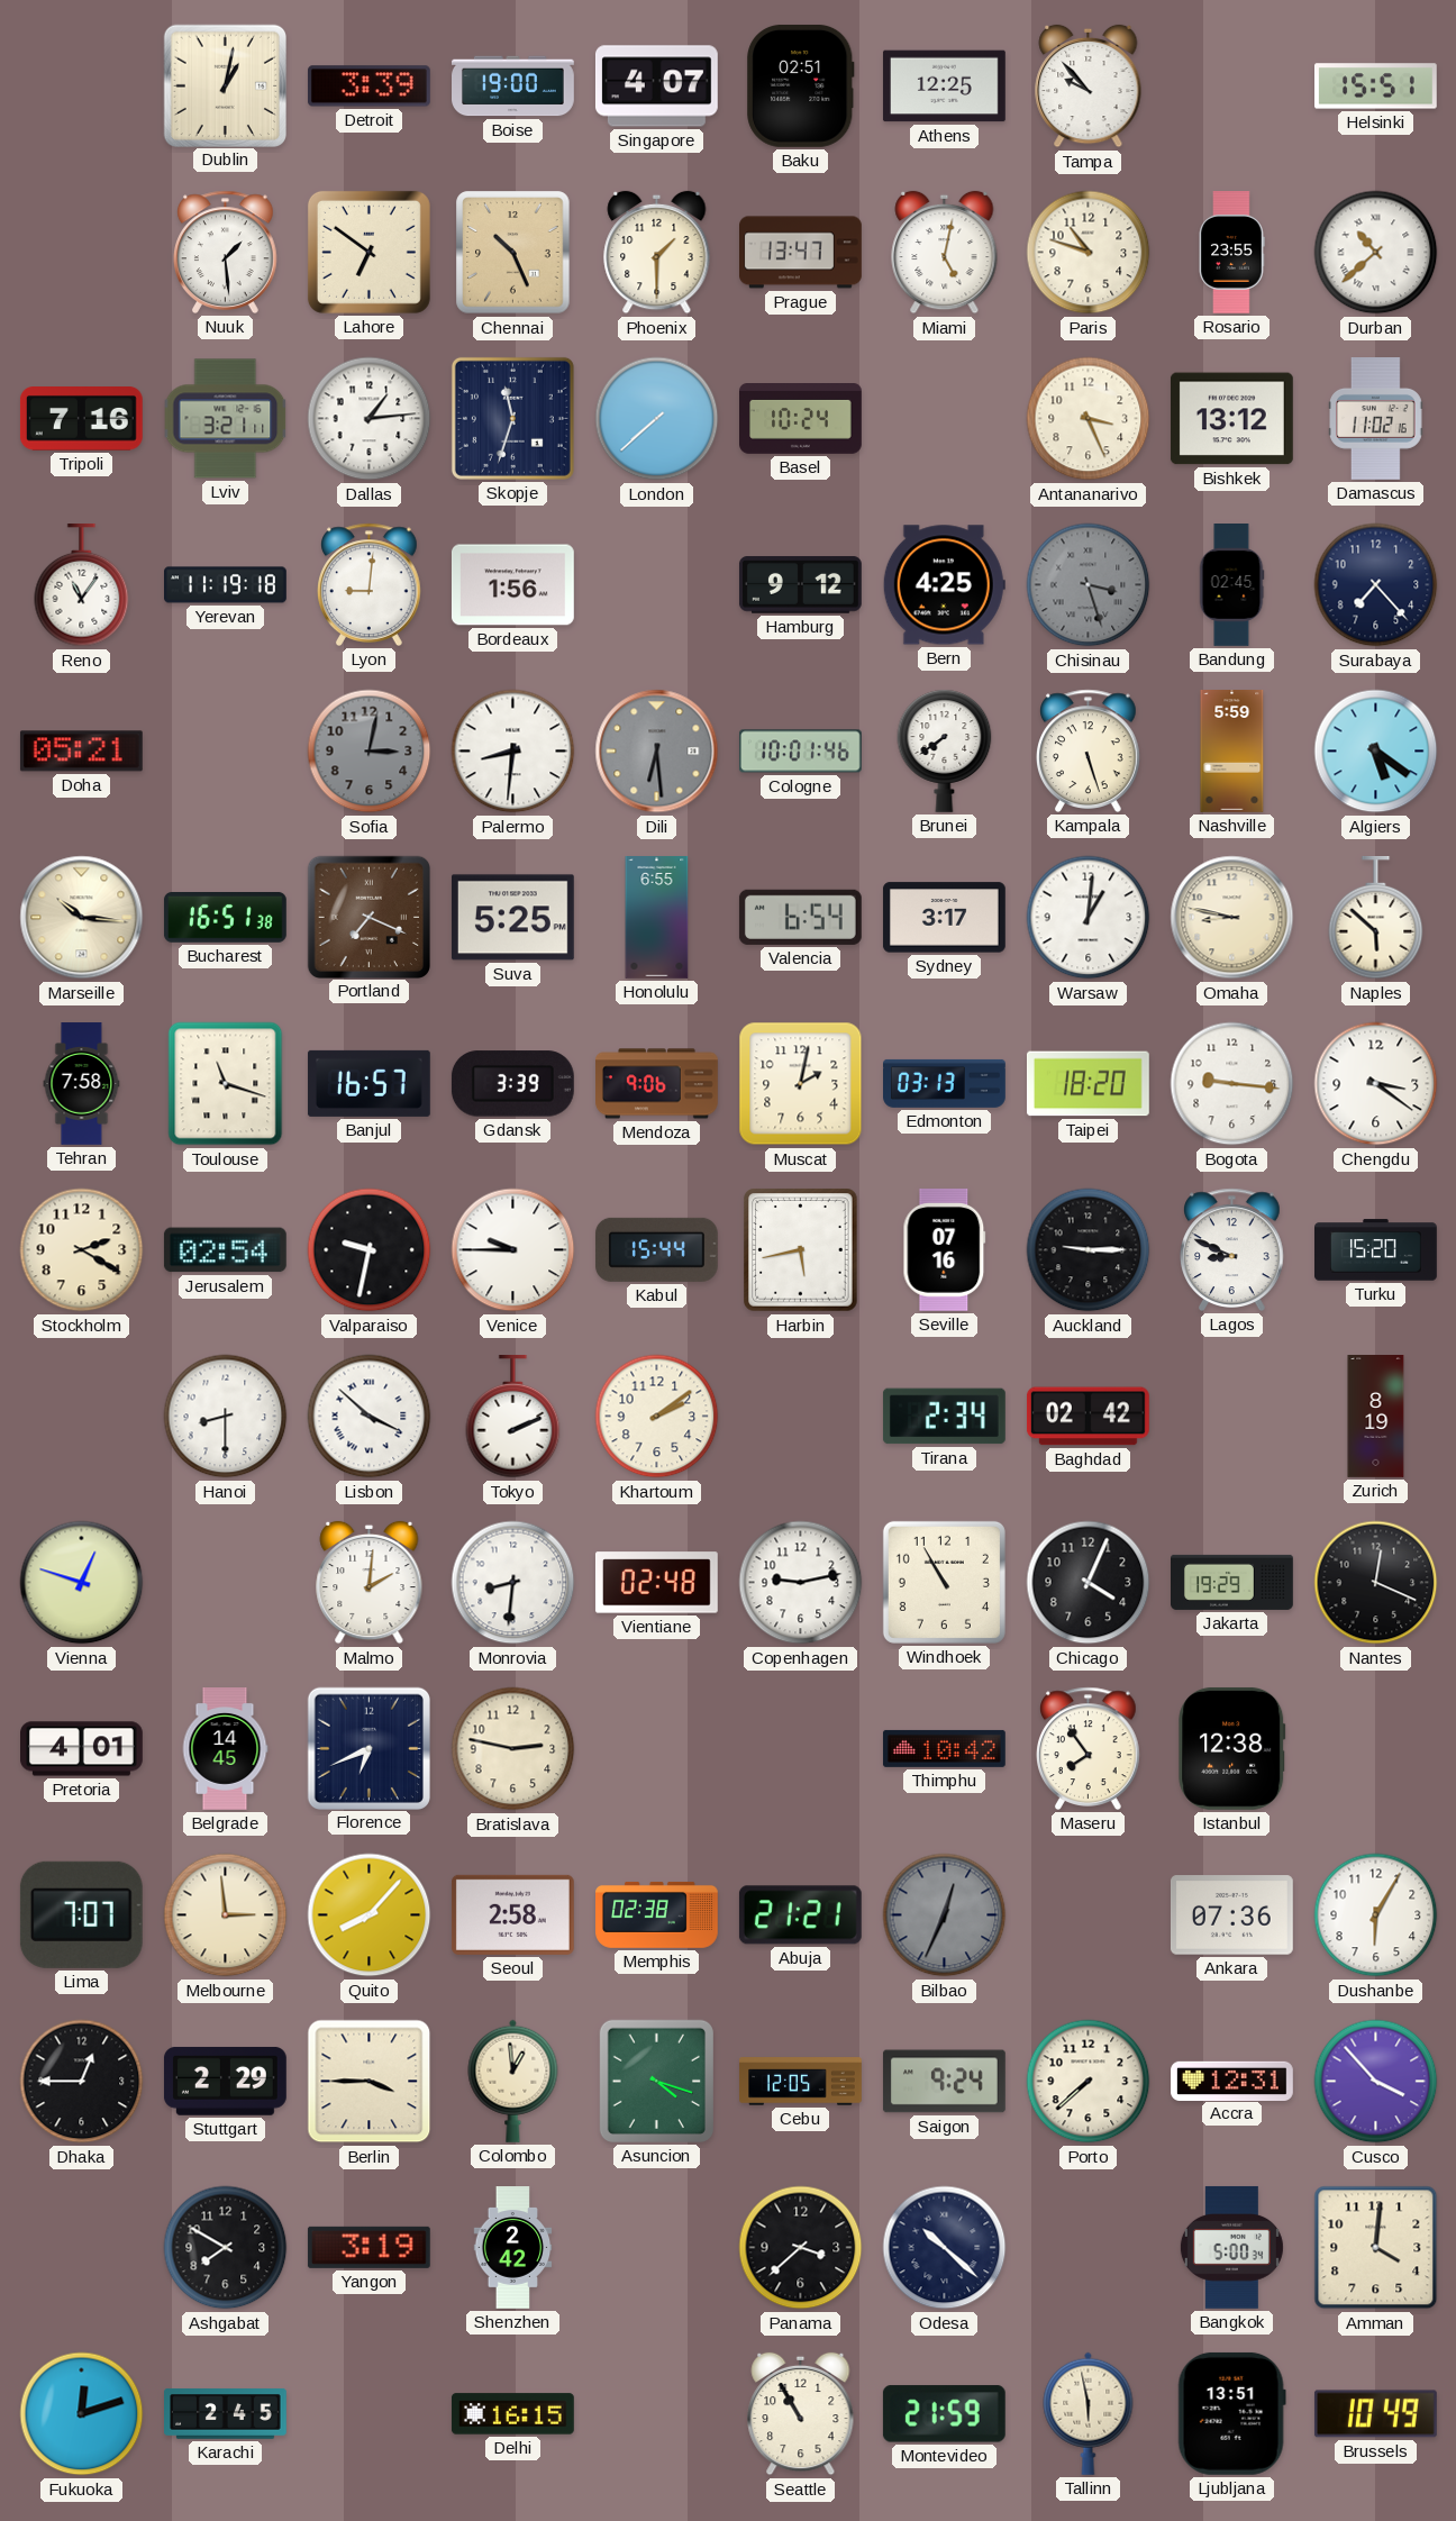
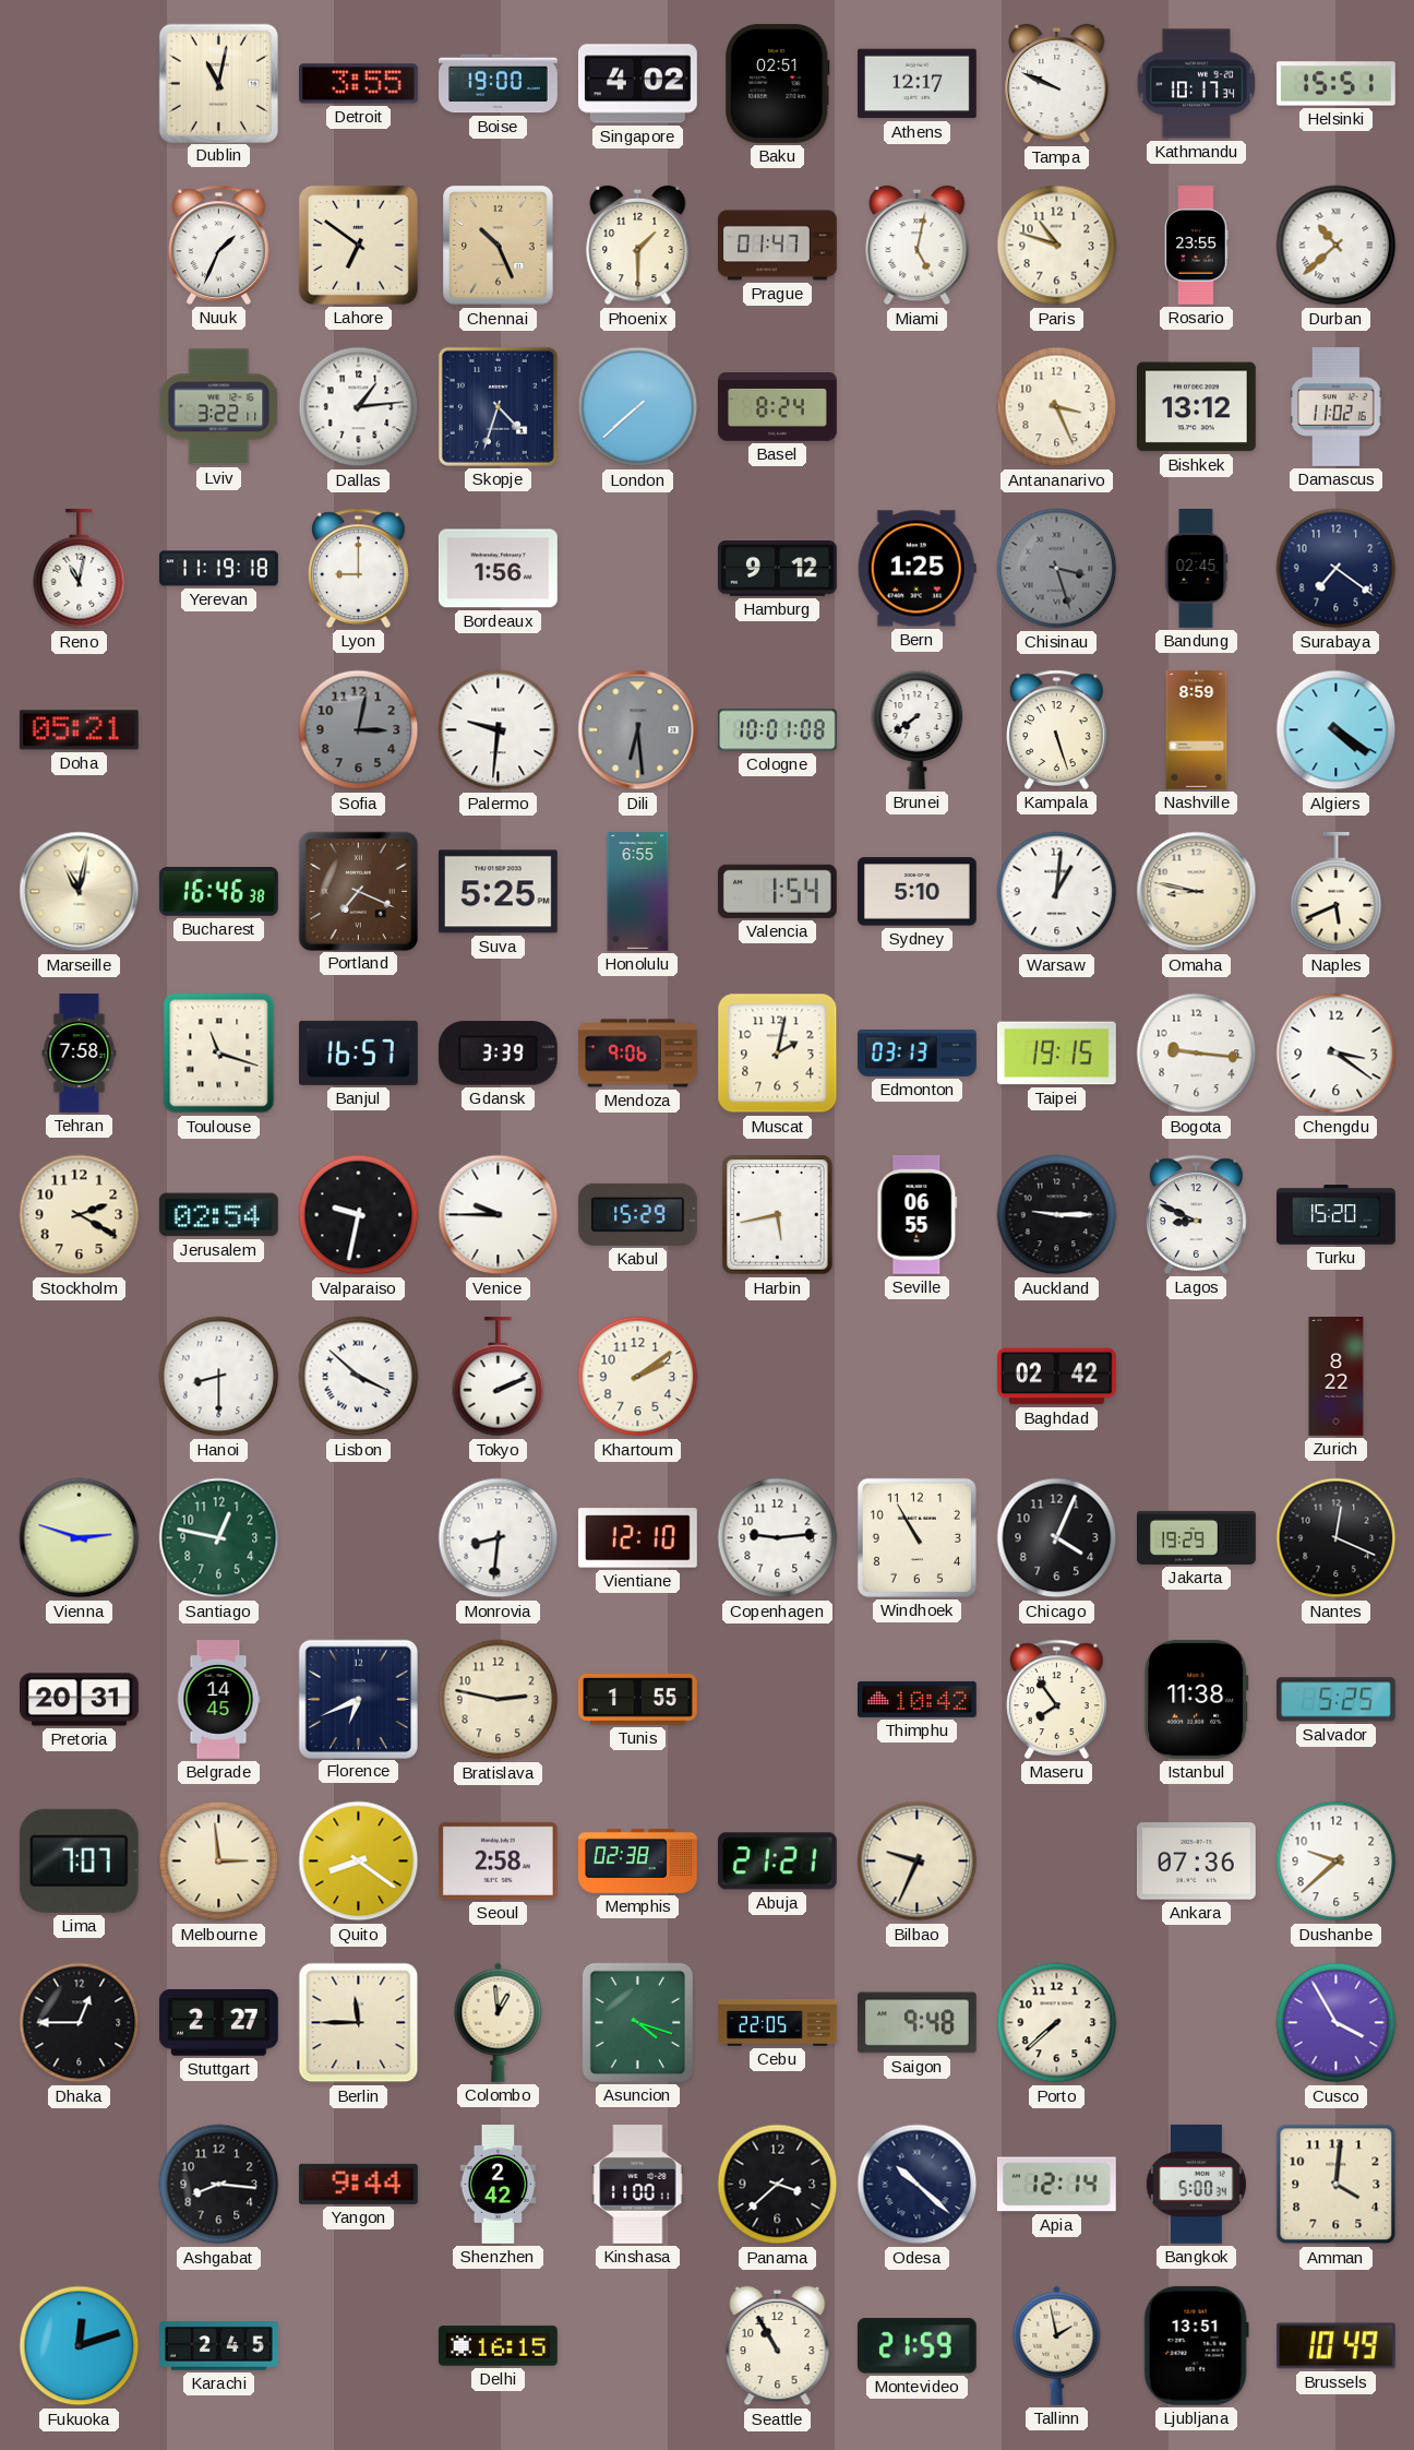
Dublin: 1:02 -> 11:02 (218, 83)
Detroit: 3:39 -> 3:55 (358, 84)
Singapore: 4:07 -> 4:02 (637, 84)
Athens: 12:25 -> 12:17 (916, 84)
Tampa: 9:53 -> 9:49 (1057, 84)
Kathmandu: none -> 10:17 (1196, 84)
Nuuk: 1:29 -> 1:34 (219, 245)
Prague: 13:47 -> 01:47 (778, 246)
Tripoli: 7:16 -> none (81, 419)
Lviv: 3:21 -> 3:22 (219, 407)
Skopje: 11:33 -> 4:33 (498, 406)
Basel: 10:24 -> 8:24 (778, 407)
Reno: 11:06 -> 11:02 (80, 570)
Lyon: 9:01 -> 9:00 (359, 568)
Bern: 4:25 -> 1:25 (916, 569)
Surabaya: 7:23 -> 7:21 (1337, 569)
Palermo: 8:31 -> 9:31 (499, 730)
Cologne: 10:01:46 -> 10:01:08 (777, 730)
Nashville: 5:59 -> 8:59 (1197, 730)
Algiers: 5:21 -> 4:21 (1337, 730)
Marseille: 10:16 -> 11:02 (80, 892)
Bucharest: 16:51 -> 16:46 (218, 892)
Valencia: 6:54 -> 1:54 (777, 891)
Sydney: 3:17 -> 5:10 (916, 892)
Naples: 5:52 -> 5:41 (1337, 893)
Taipei: 18:20 -> 19:15 (1056, 1054)
Kabul: 15:44 -> 15:29 (637, 1214)
Seville: 07:16 -> 06:55 (918, 1215)
Tirana: 2:34 -> none (944, 1417)
Zurich: 8:19 -> 8:22 (1337, 1377)
Vienna: 12:48 -> 2:48 (80, 1538)
Santiago: none -> 12:47 (219, 1538)
Malmo: 2:01 -> none (370, 1583)
Vientiane: 02:48 -> 12:10 (637, 1538)
Copenhagen: 9:13 -> 9:14 (778, 1538)
Pretoria: 4:01 -> 20:31 (80, 1700)
Tunis: none -> 1:55 (638, 1700)
Istanbul: 12:38 -> 11:38 (1197, 1699)
Salvador: none -> 5:25 (1335, 1700)
Quito: 8:07 -> 8:21 (359, 1862)
Bilbao: 12:34 -> 9:34 (918, 1862)
Bilbao dial: grey -> cream (918, 1862)
Dushanbe: 6:05 -> 9:38 (1337, 1862)
Stuttgart: 2:29 -> 2:27 (218, 2023)
Berlin: 3:45 -> 11:45 (359, 2023)
Cebu: 12:05 -> 22:05 (778, 2023)
Saigon: 9:24 -> 9:48 (916, 2023)
Accra: 12:31 -> none (1232, 2081)
Cusco: 3:53 -> 3:55 (1337, 2023)
Ashgabat: 7:50 -> 8:16 (219, 2185)
Yangon: 3:19 -> 9:44 (358, 2184)
Kinshasa: none -> 11:00 (638, 2185)
Apia: none -> 12:14 (1056, 2185)
Tallinn: 5:58 -> 1:58 (1057, 2345)
